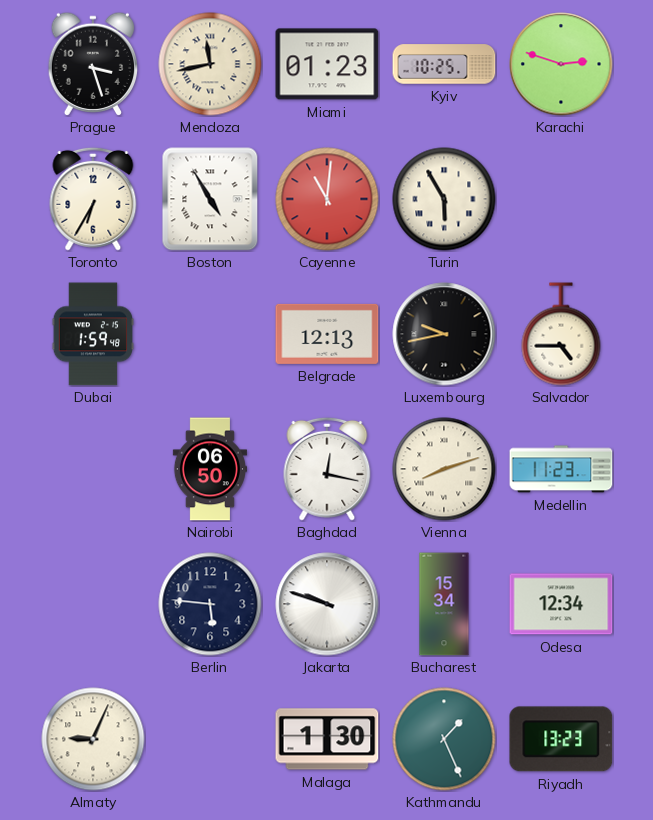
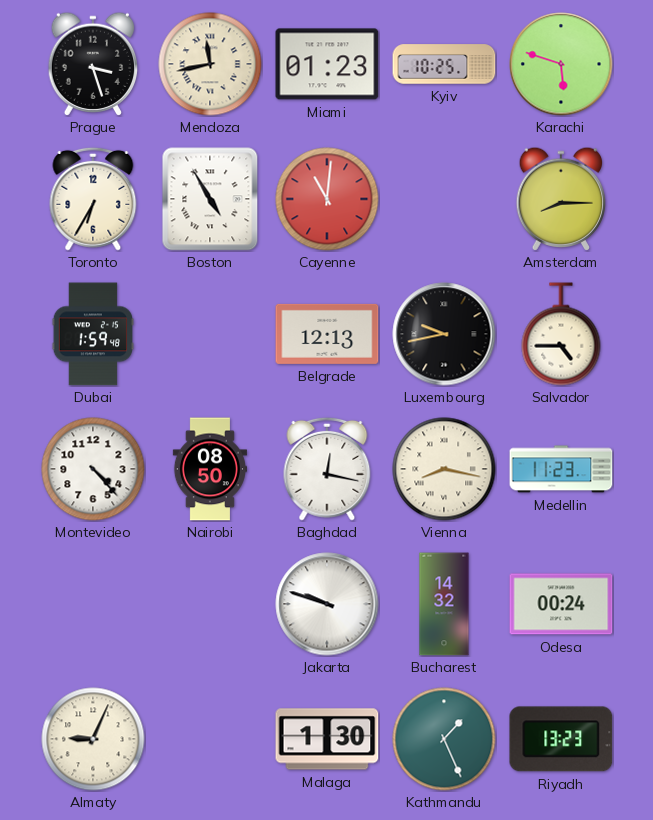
Karachi: 2:48 -> 5:48 (561, 64)
Turin: 5:55 -> none (444, 199)
Amsterdam: none -> 8:15 (561, 198)
Montevideo: none -> 4:23 (93, 469)
Nairobi: 06:50 -> 08:50 (210, 469)
Vienna: 8:12 -> 8:17 (444, 469)
Berlin: 5:46 -> none (210, 604)
Bucharest: 15:34 -> 14:32 (444, 604)
Odesa: 12:34 -> 00:24 (561, 604)
